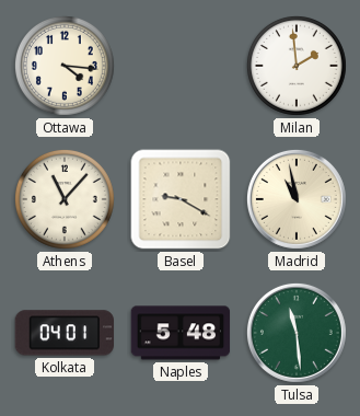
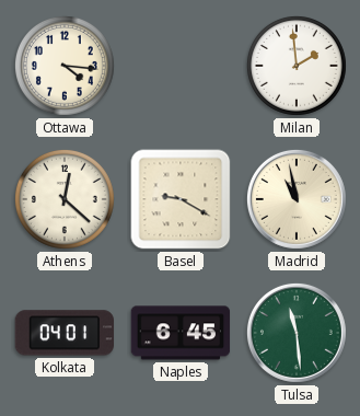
Athens: 11:07 -> 12:22 (65, 199)
Naples: 5:48 -> 6:45 (181, 333)
